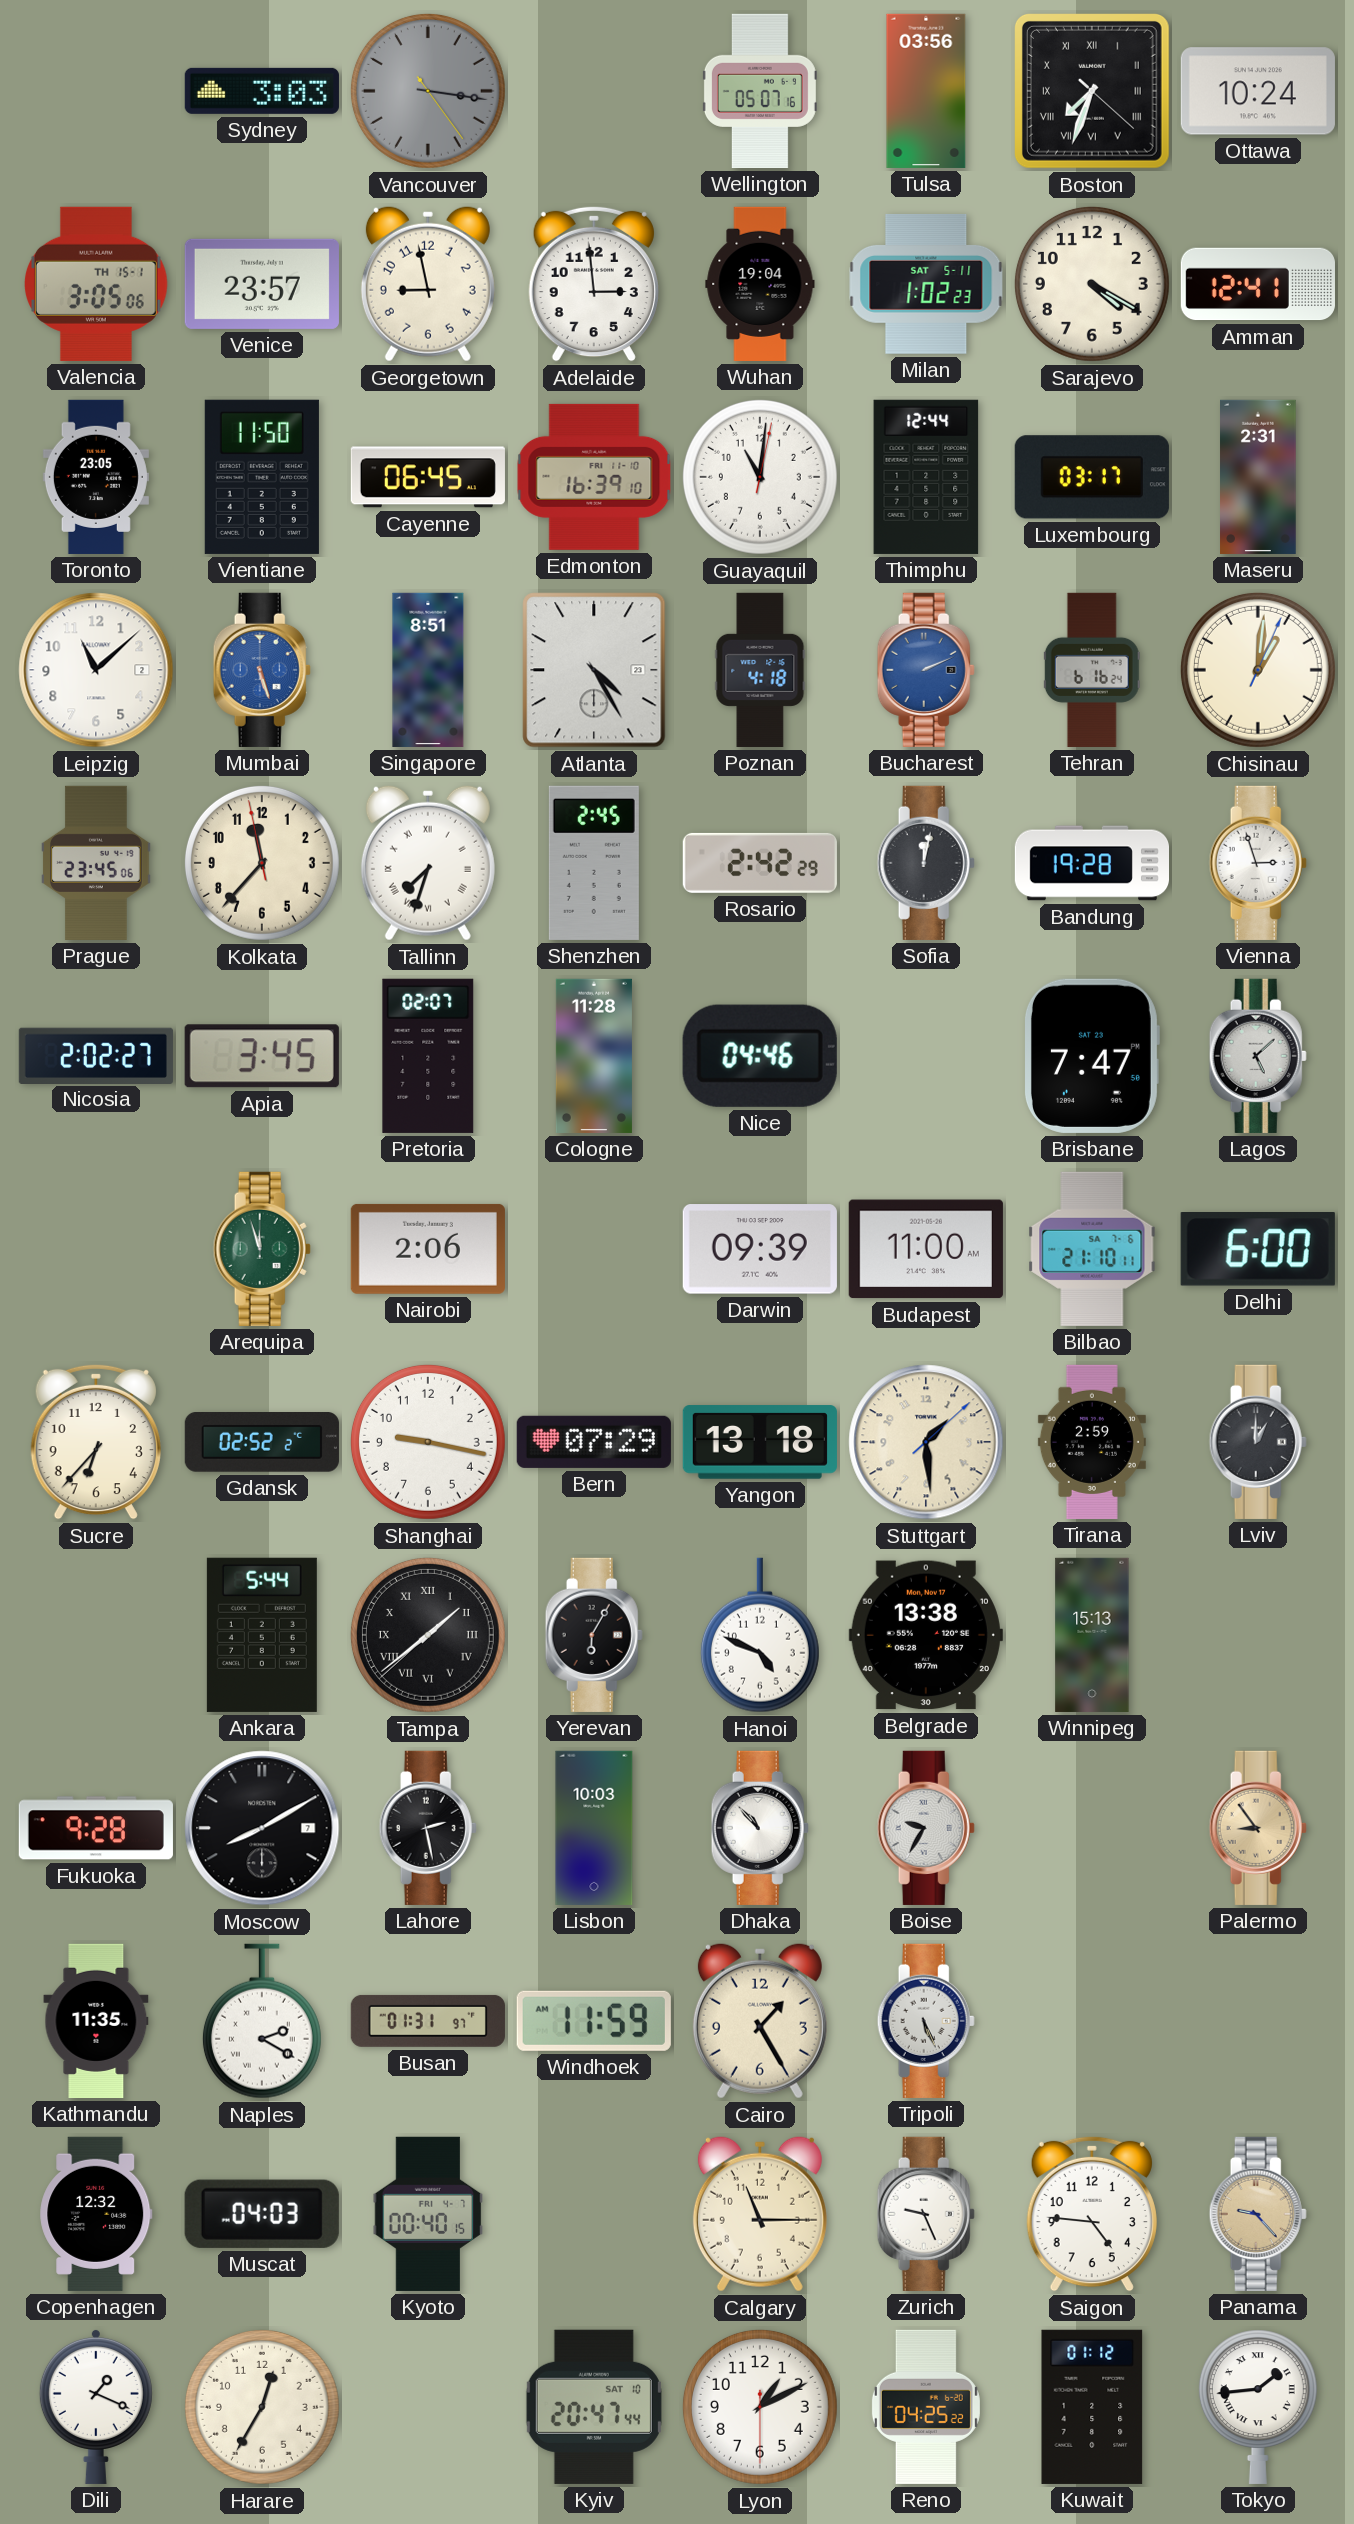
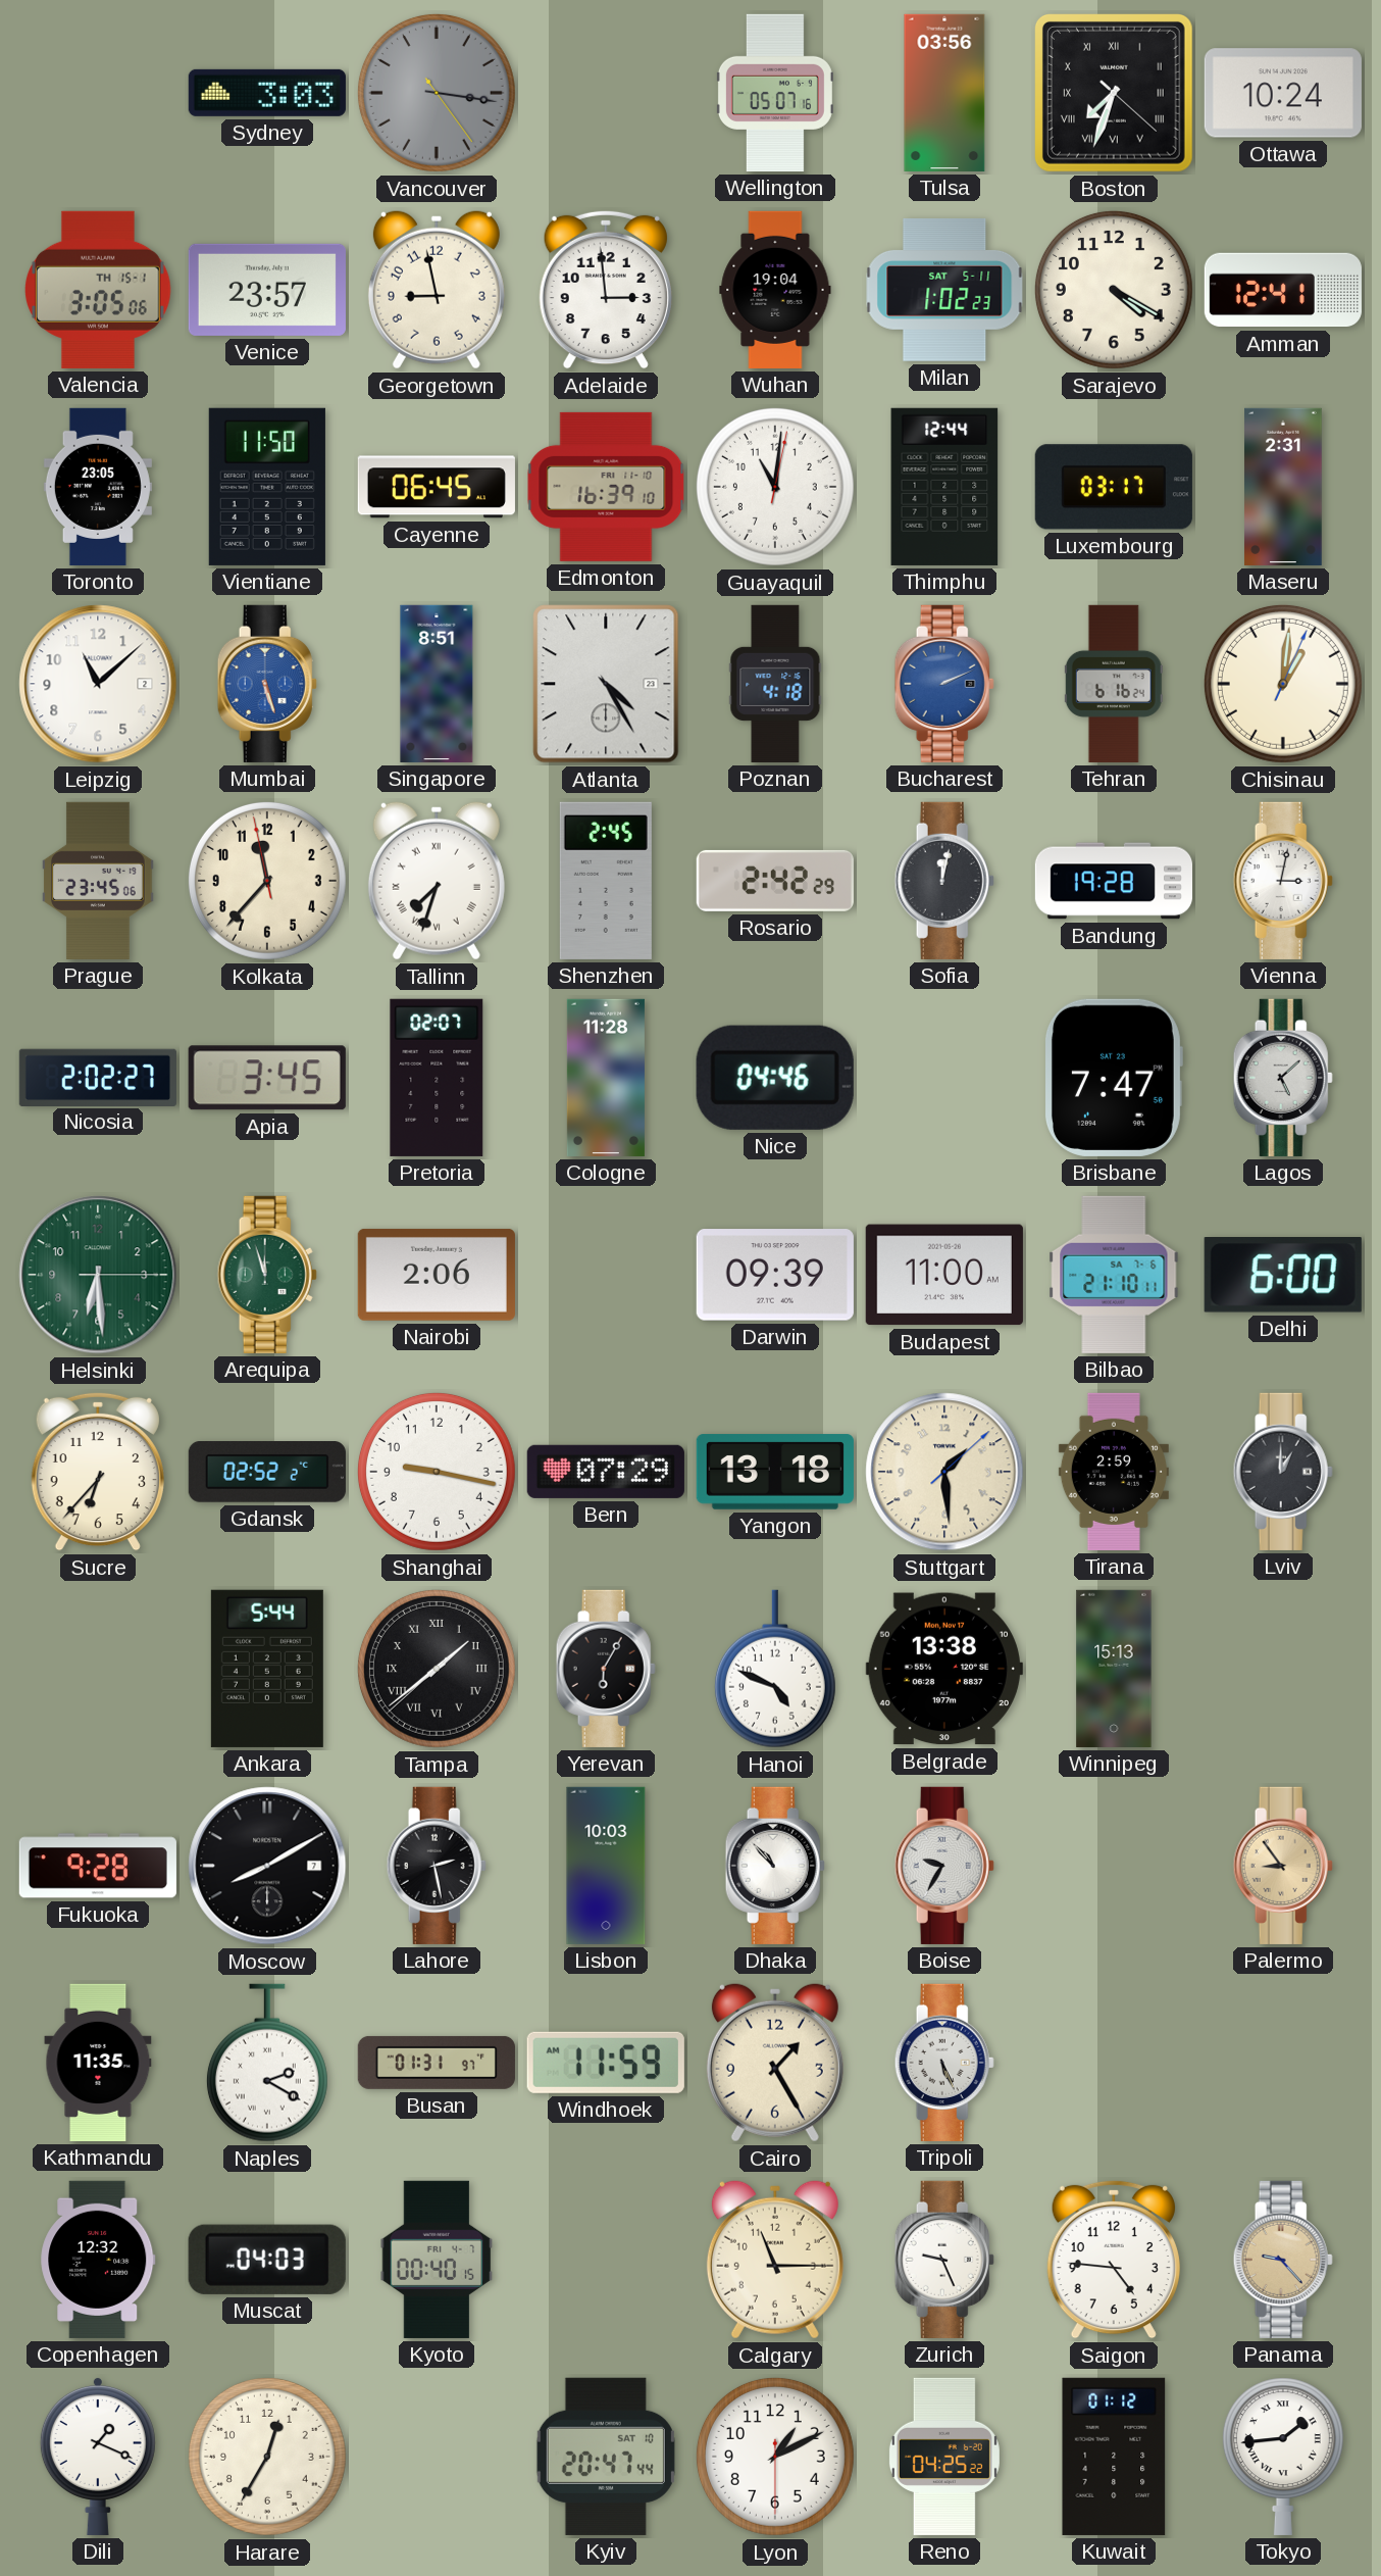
Vienna: 2:57 -> 3:02 (1283, 881)
Helsinki: none -> 6:29 (98, 1275)
